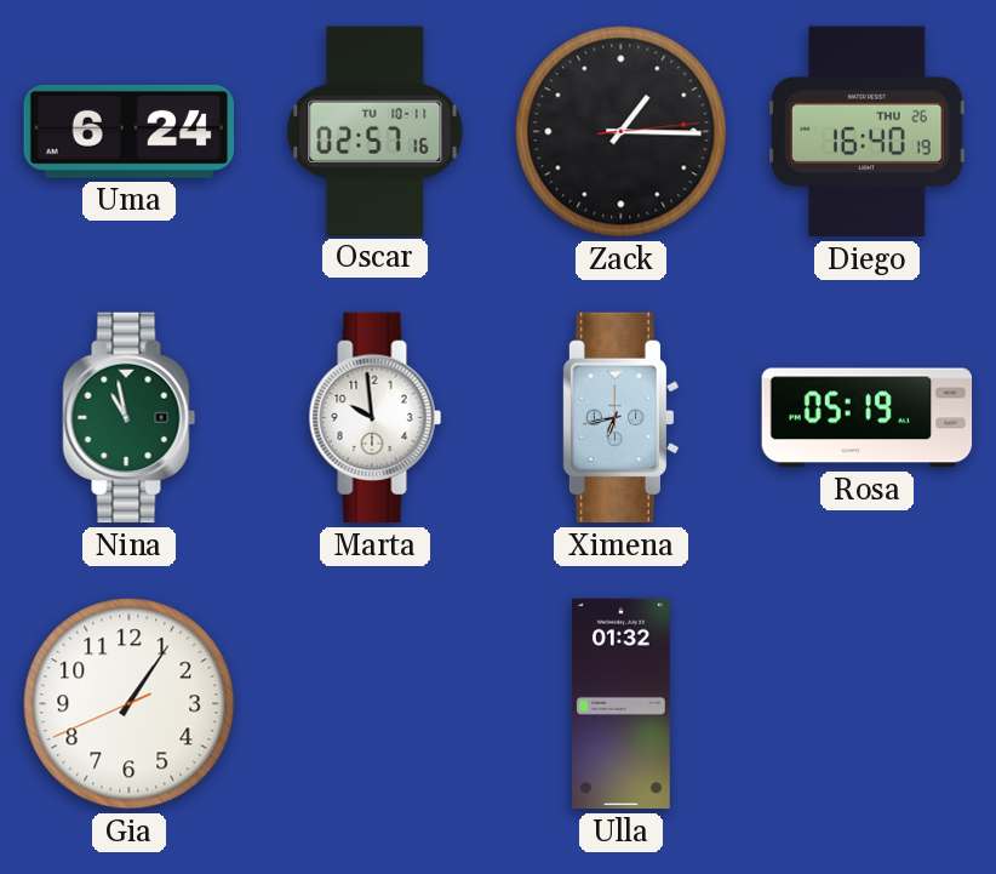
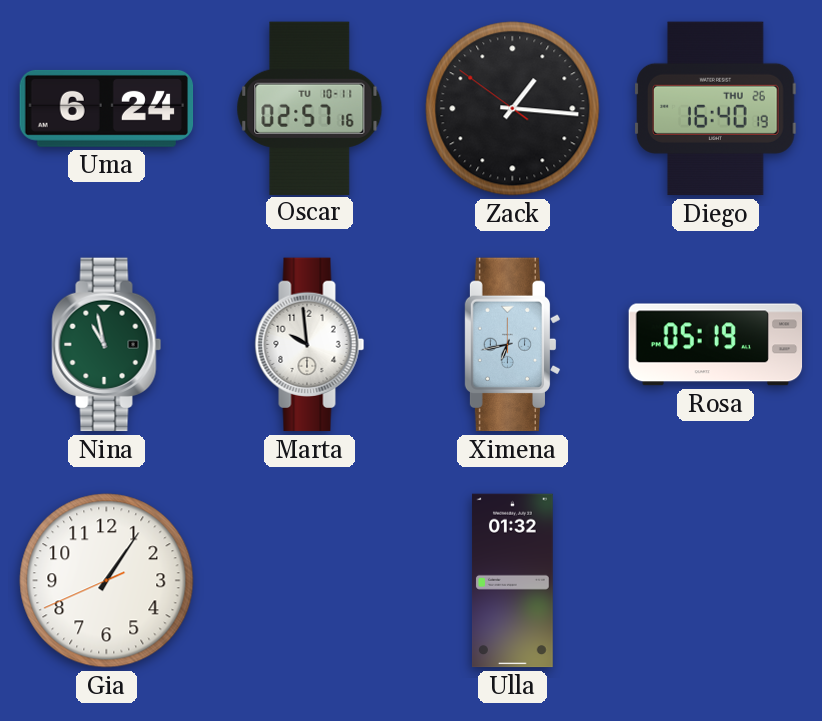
Zack: 1:15:14 -> 1:15:51 (513, 109)
